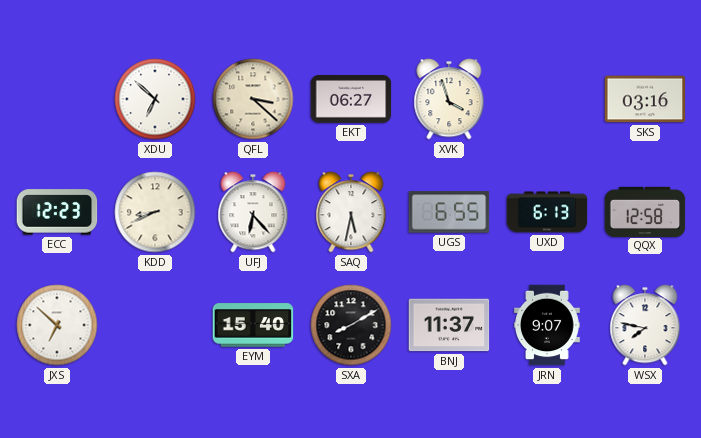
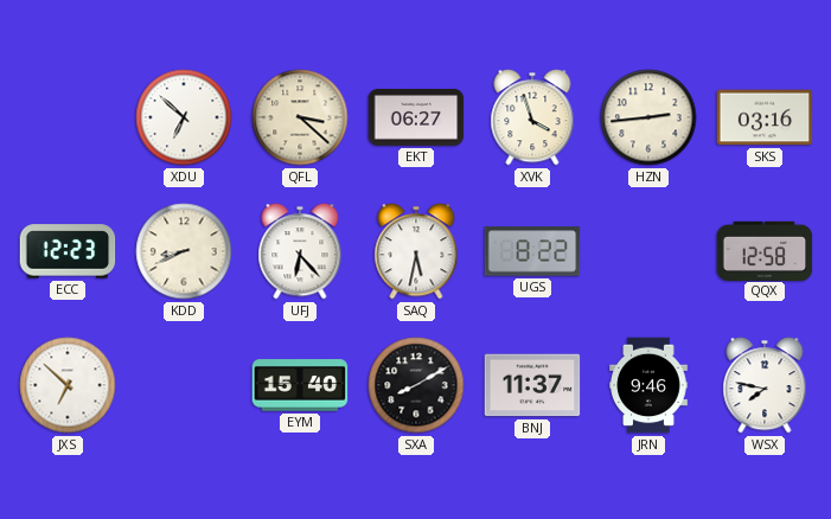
HZN: none -> 2:44 (648, 117)
UGS: 6:55 -> 8:22 (532, 251)
UXD: 6:13 -> none (547, 212)
JRN: 9:07 -> 9:46 (648, 385)
